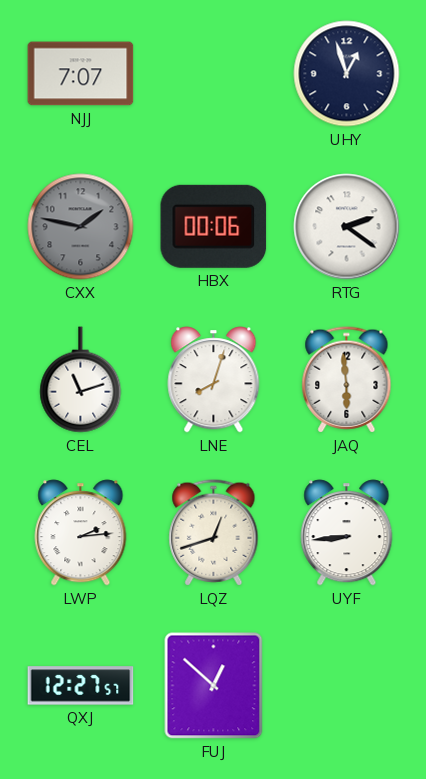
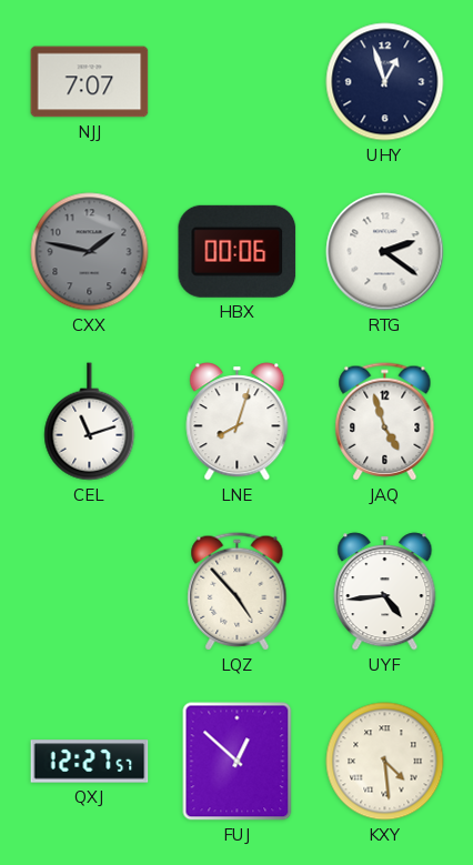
JAQ: 5:59 -> 4:57 (385, 422)
LWP: 2:14 -> none (81, 533)
LQZ: 12:42 -> 4:53 (238, 592)
UYF: 8:44 -> 4:44 (385, 592)
KXY: none -> 4:29 (385, 762)
